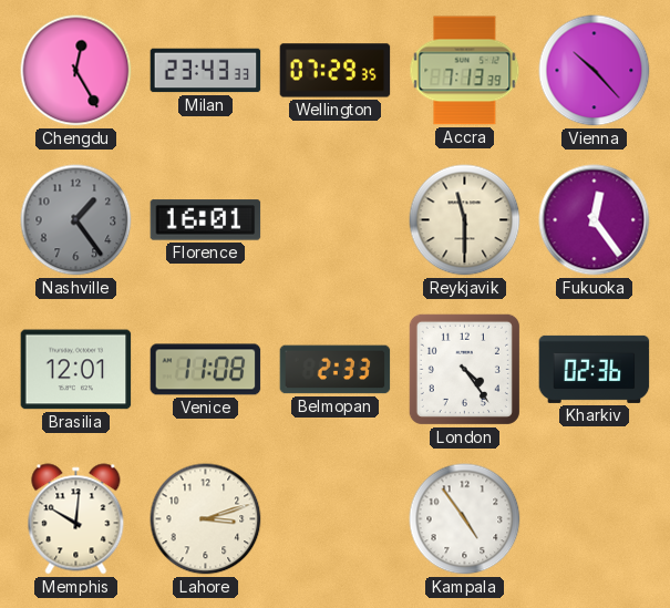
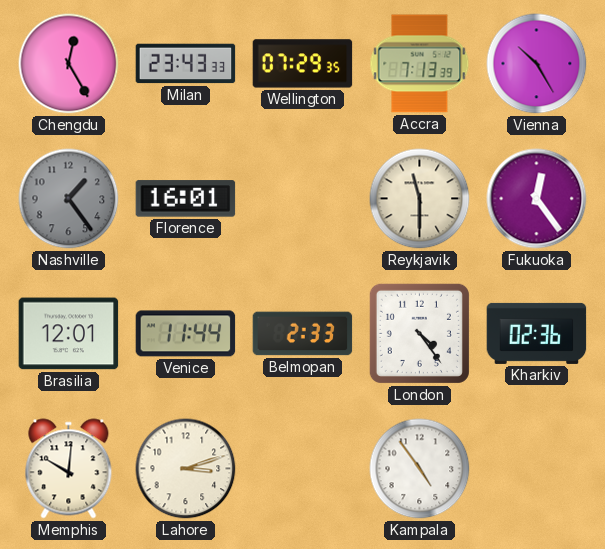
Vienna: 10:23 -> 10:25 (537, 64)
Venice: 11:08 -> 11:44 (186, 334)
